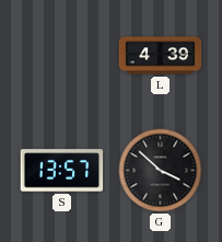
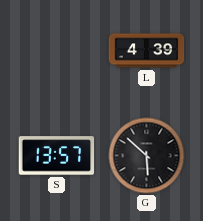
G: 3:52 -> 5:52 (147, 156)
